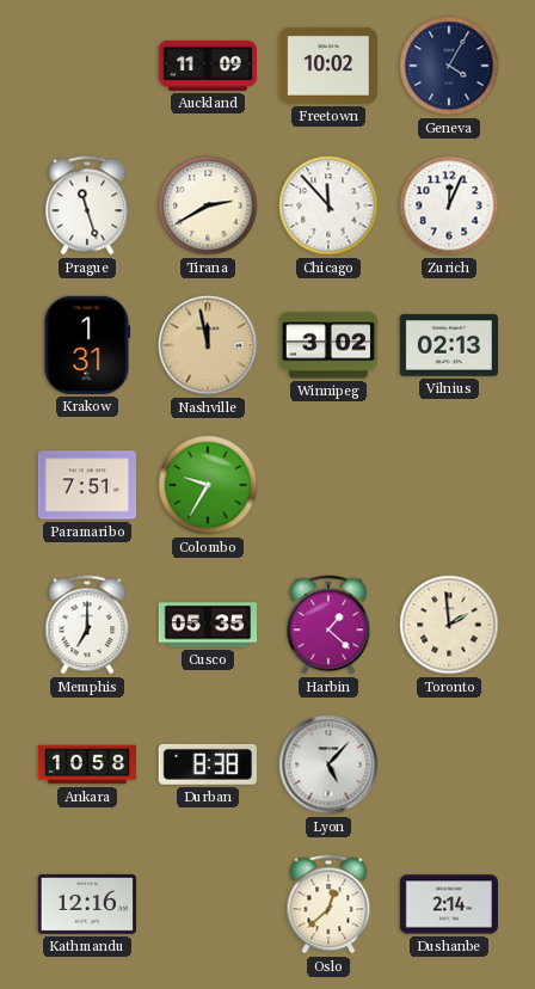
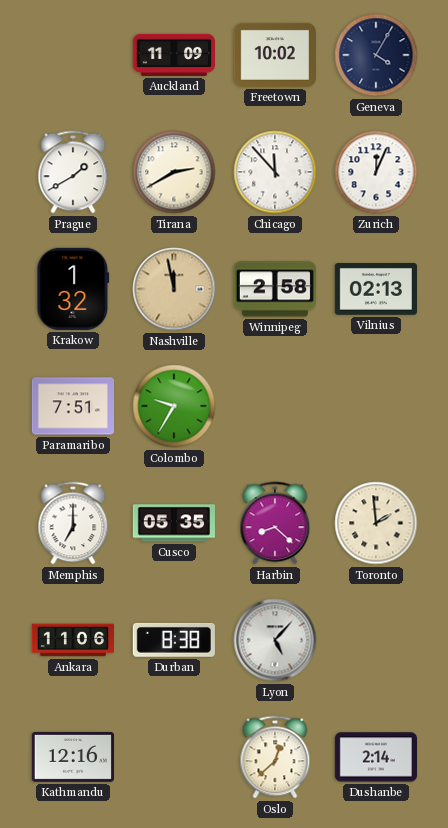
Prague: 11:27 -> 1:40 (73, 172)
Krakow: 1:31 -> 1:32 (73, 289)
Winnipeg: 3:02 -> 2:58 (274, 289)
Harbin: 1:22 -> 8:22 (275, 523)
Ankara: 10:58 -> 11:06 (72, 640)
